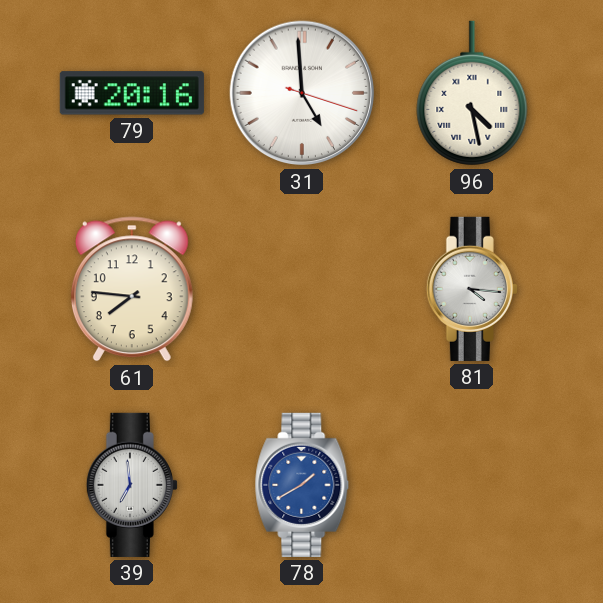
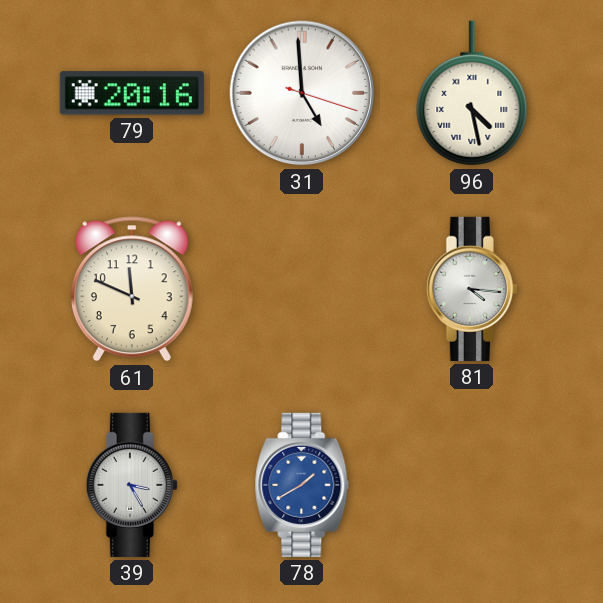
61: 7:46 -> 11:49 (132, 289)
39: 6:59 -> 3:25 (132, 485)
